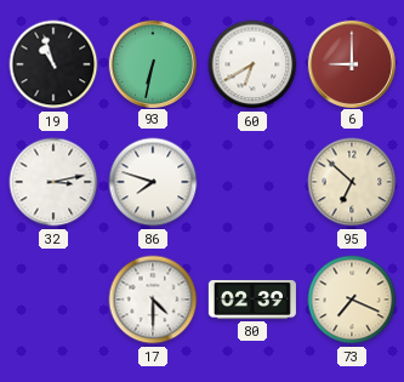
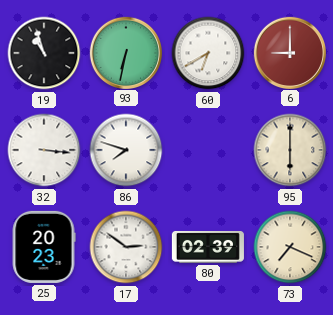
32: 3:13 -> 3:16 (44, 150)
95: 6:52 -> 6:00 (290, 150)
25: none -> 20:23 (44, 247)
17: 4:30 -> 2:51 (126, 247)
